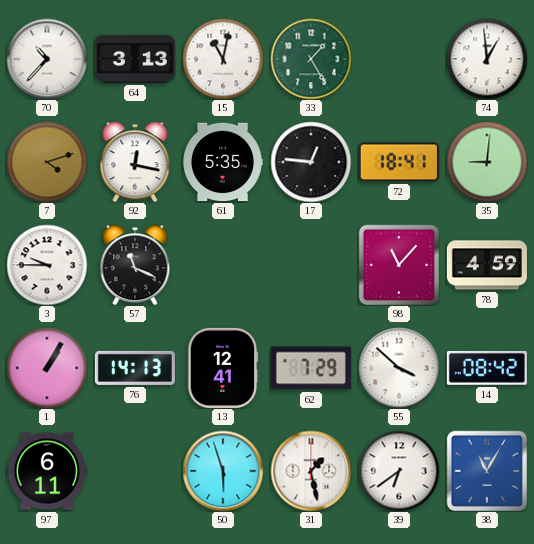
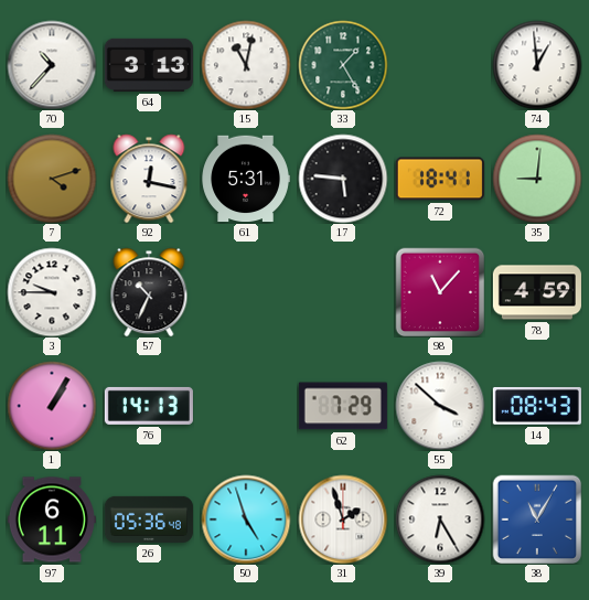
61: 5:35 -> 5:31 (246, 179)
17: 12:46 -> 5:46 (343, 179)
57: 11:19 -> 10:34 (149, 292)
13: 12:41 -> none (223, 368)
14: 08:42 -> 08:43 (537, 406)
26: none -> 05:36 (149, 519)
50: 5:57 -> 4:57 (246, 519)
31: 1:28 -> 1:57 (343, 519)
39: 6:39 -> 6:25 (440, 519)
